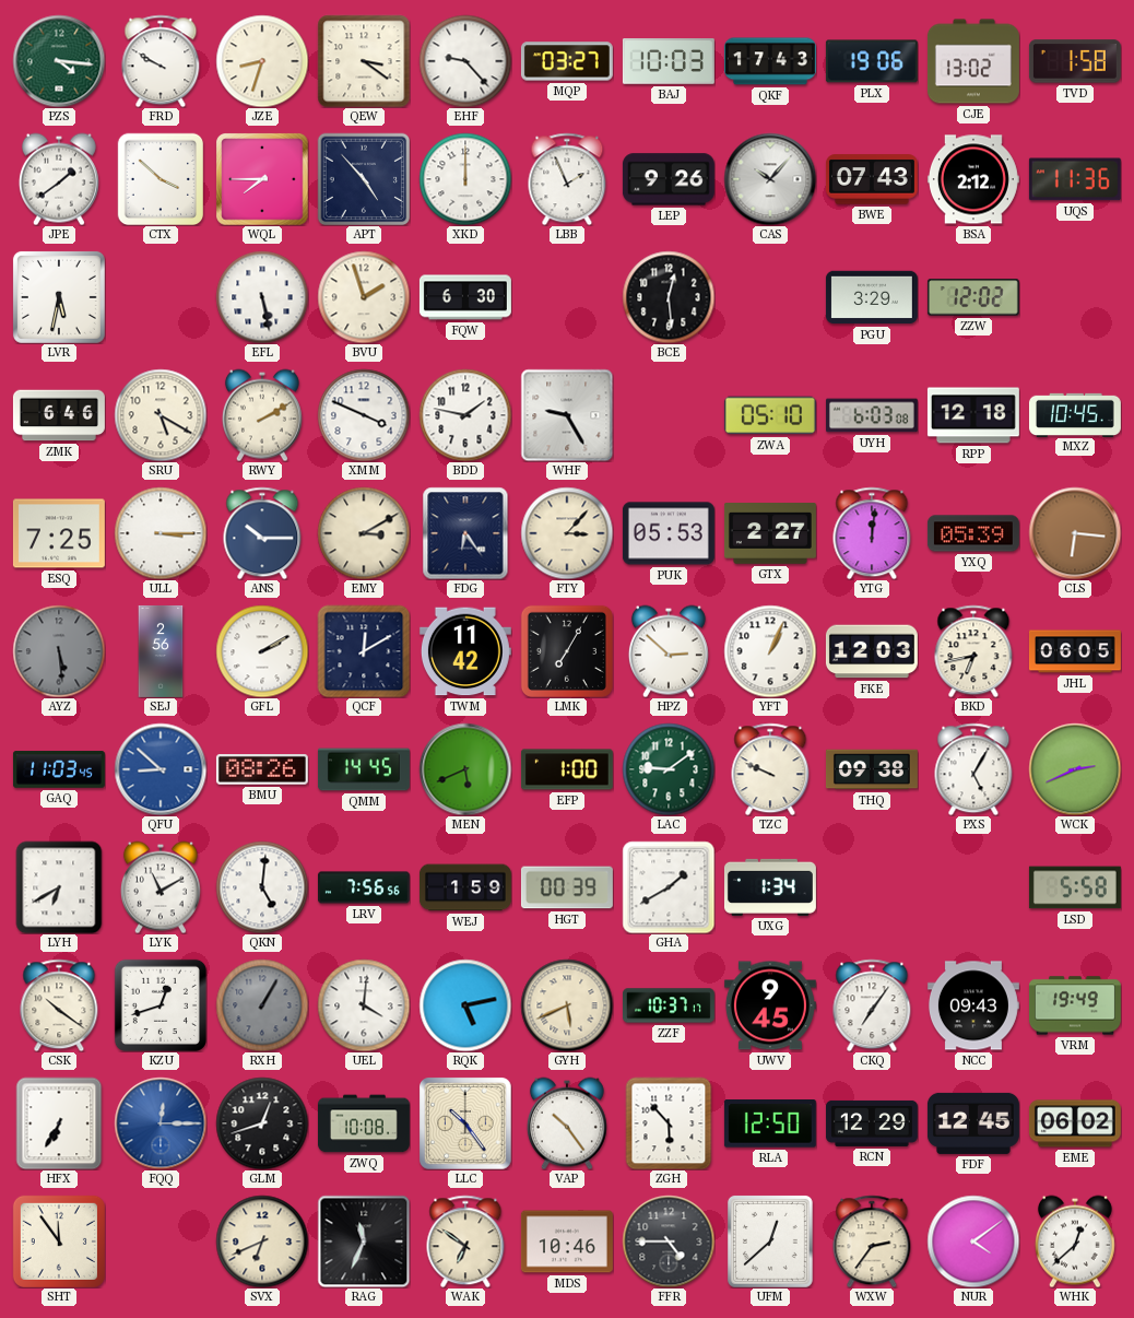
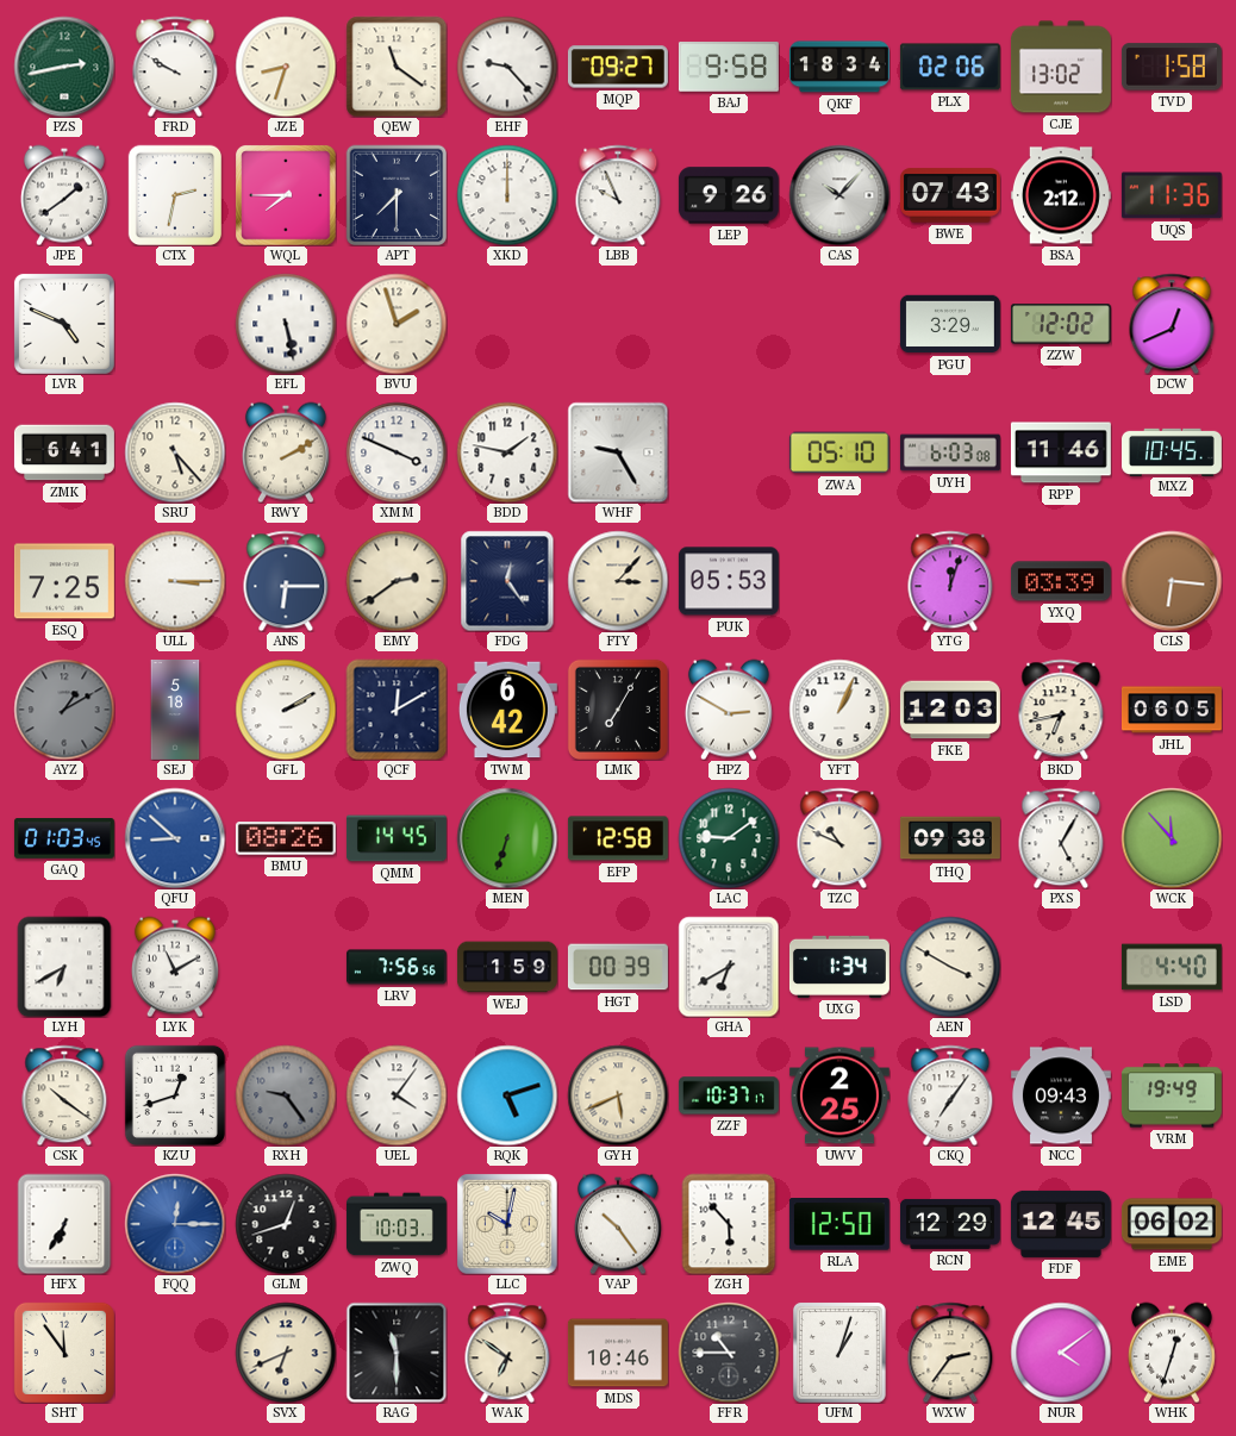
PZS: 4:16 -> 2:43 (64, 67)
QEW: 3:21 -> 11:21 (397, 67)
MQP: 03:27 -> 09:27 (618, 67)
BAJ: 10:03 -> 9:58 (729, 67)
QKF: 17:43 -> 18:34 (839, 67)
PLX: 19:06 -> 02:06 (950, 67)
CTX: 3:52 -> 2:32 (175, 195)
APT: 4:53 -> 7:30 (397, 195)
LBB: 1:56 -> 9:56 (618, 195)
LVR: 5:32 -> 4:49 (64, 324)
FQW: 6:30 -> none (465, 297)
BCE: 12:29 -> none (669, 297)
DCW: none -> 12:41 (1172, 324)
ZMK: 6:46 -> 6:41 (64, 452)
SRU: 5:20 -> 5:23 (175, 452)
RPP: 12:18 -> 11:46 (1061, 452)
ANS: 10:15 -> 6:15 (286, 581)
EMY: 3:10 -> 2:39 (397, 581)
FDG: 6:24 -> 12:24 (507, 581)
GTX: 2:27 -> none (770, 534)
YTG: 12:01 -> 12:03 (950, 581)
YXQ: 05:39 -> 03:39 (1061, 581)
AYZ: 5:29 -> 1:10 (64, 710)
SEJ: 2:56 -> 5:18 (175, 710)
TWM: 11:42 -> 6:42 (507, 710)
HPZ: 2:52 -> 2:50 (729, 710)
GAQ: 11:03 -> 01:03 (64, 838)
MEN: 5:41 -> 6:33 (507, 838)
EFP: 1:00 -> 12:58 (618, 838)
TZC: 9:49 -> 10:49 (839, 838)
WCK: 2:41 -> 11:53 (1172, 838)
QKN: 5:01 -> none (262, 887)
GHA: 1:40 -> 6:40 (729, 967)
AEN: none -> 3:50 (950, 967)
LSD: 5:58 -> 4:40 (1172, 967)
RXH: 1:05 -> 9:24 (286, 1095)
UEL: 4:01 -> 4:06 (397, 1095)
RQK: 5:13 -> 5:12 (507, 1095)
UWV: 9:45 -> 2:25 (839, 1095)
ZWQ: 10:08 -> 10:03 (397, 1224)
LLC: 10:24 -> 10:02 (507, 1224)
RAG: 11:34 -> 11:30 (397, 1353)
FFR: 4:45 -> 10:45 (729, 1353)
UFM: 12:38 -> 1:03 (839, 1353)
WHK: 12:38 -> 12:33 (1172, 1353)
